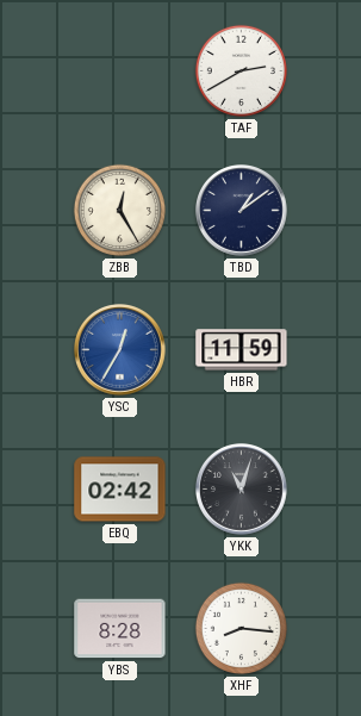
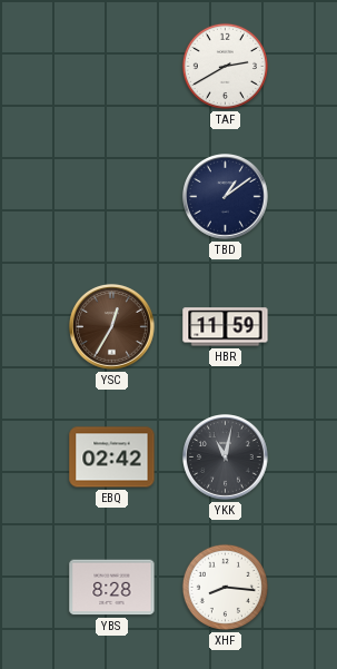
ZBB: 12:25 -> none (119, 210)
YSC dial: blue -> brown (112, 327)
YKK: 11:03 -> 11:02 (226, 458)
